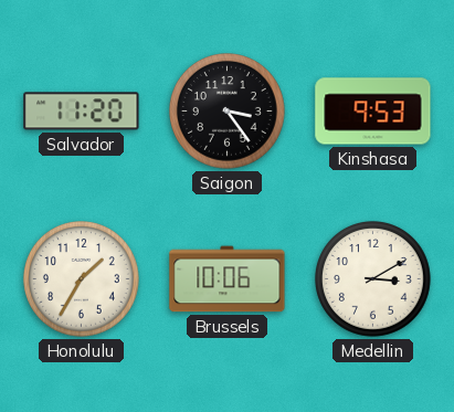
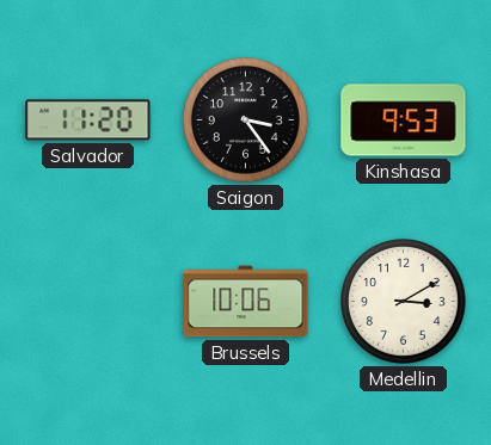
Honolulu: 1:35 -> none (82, 279)
